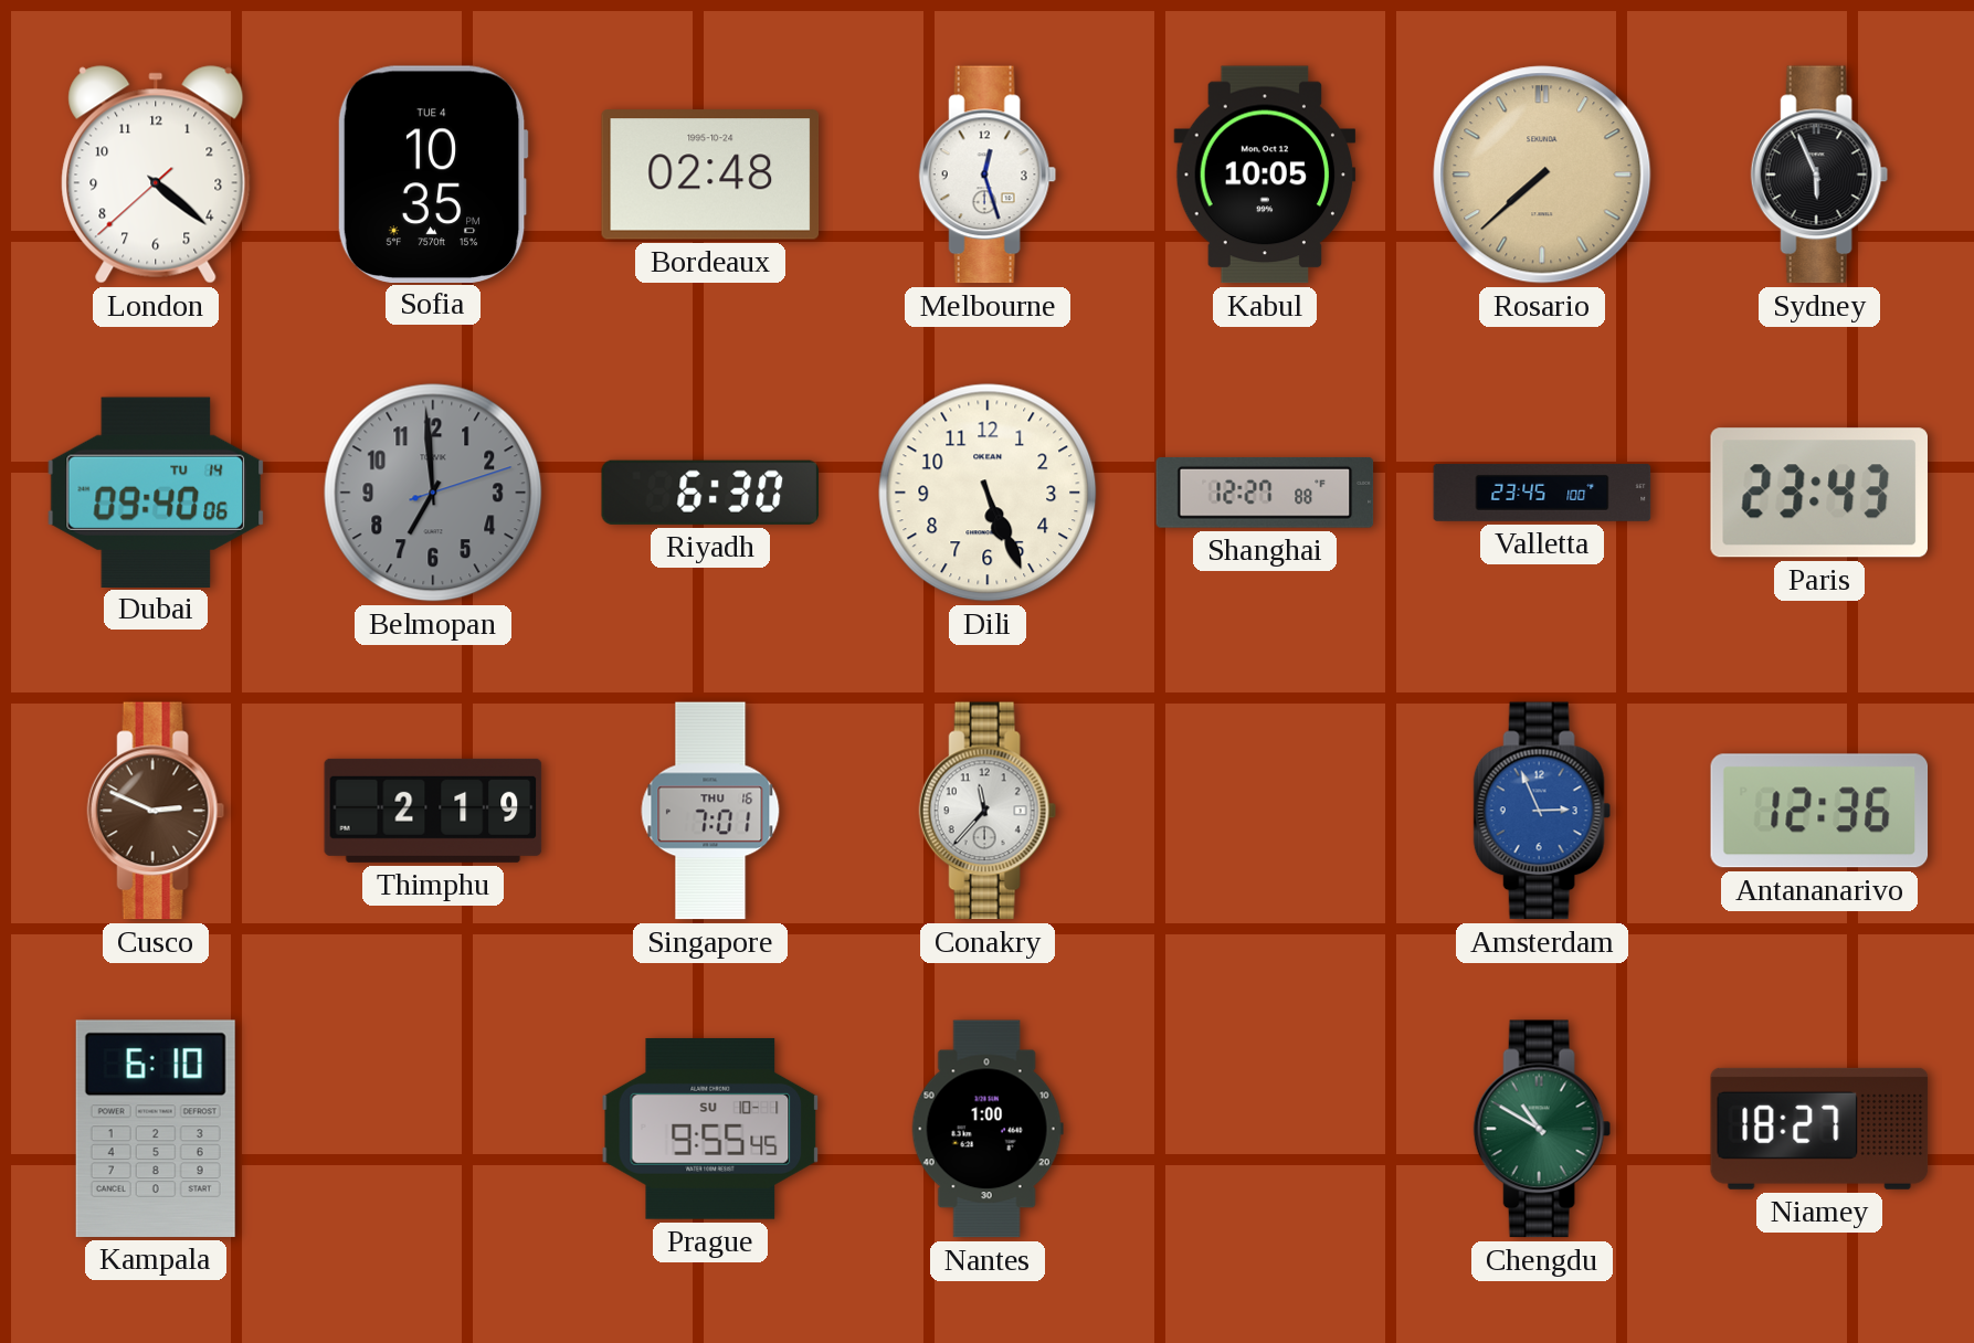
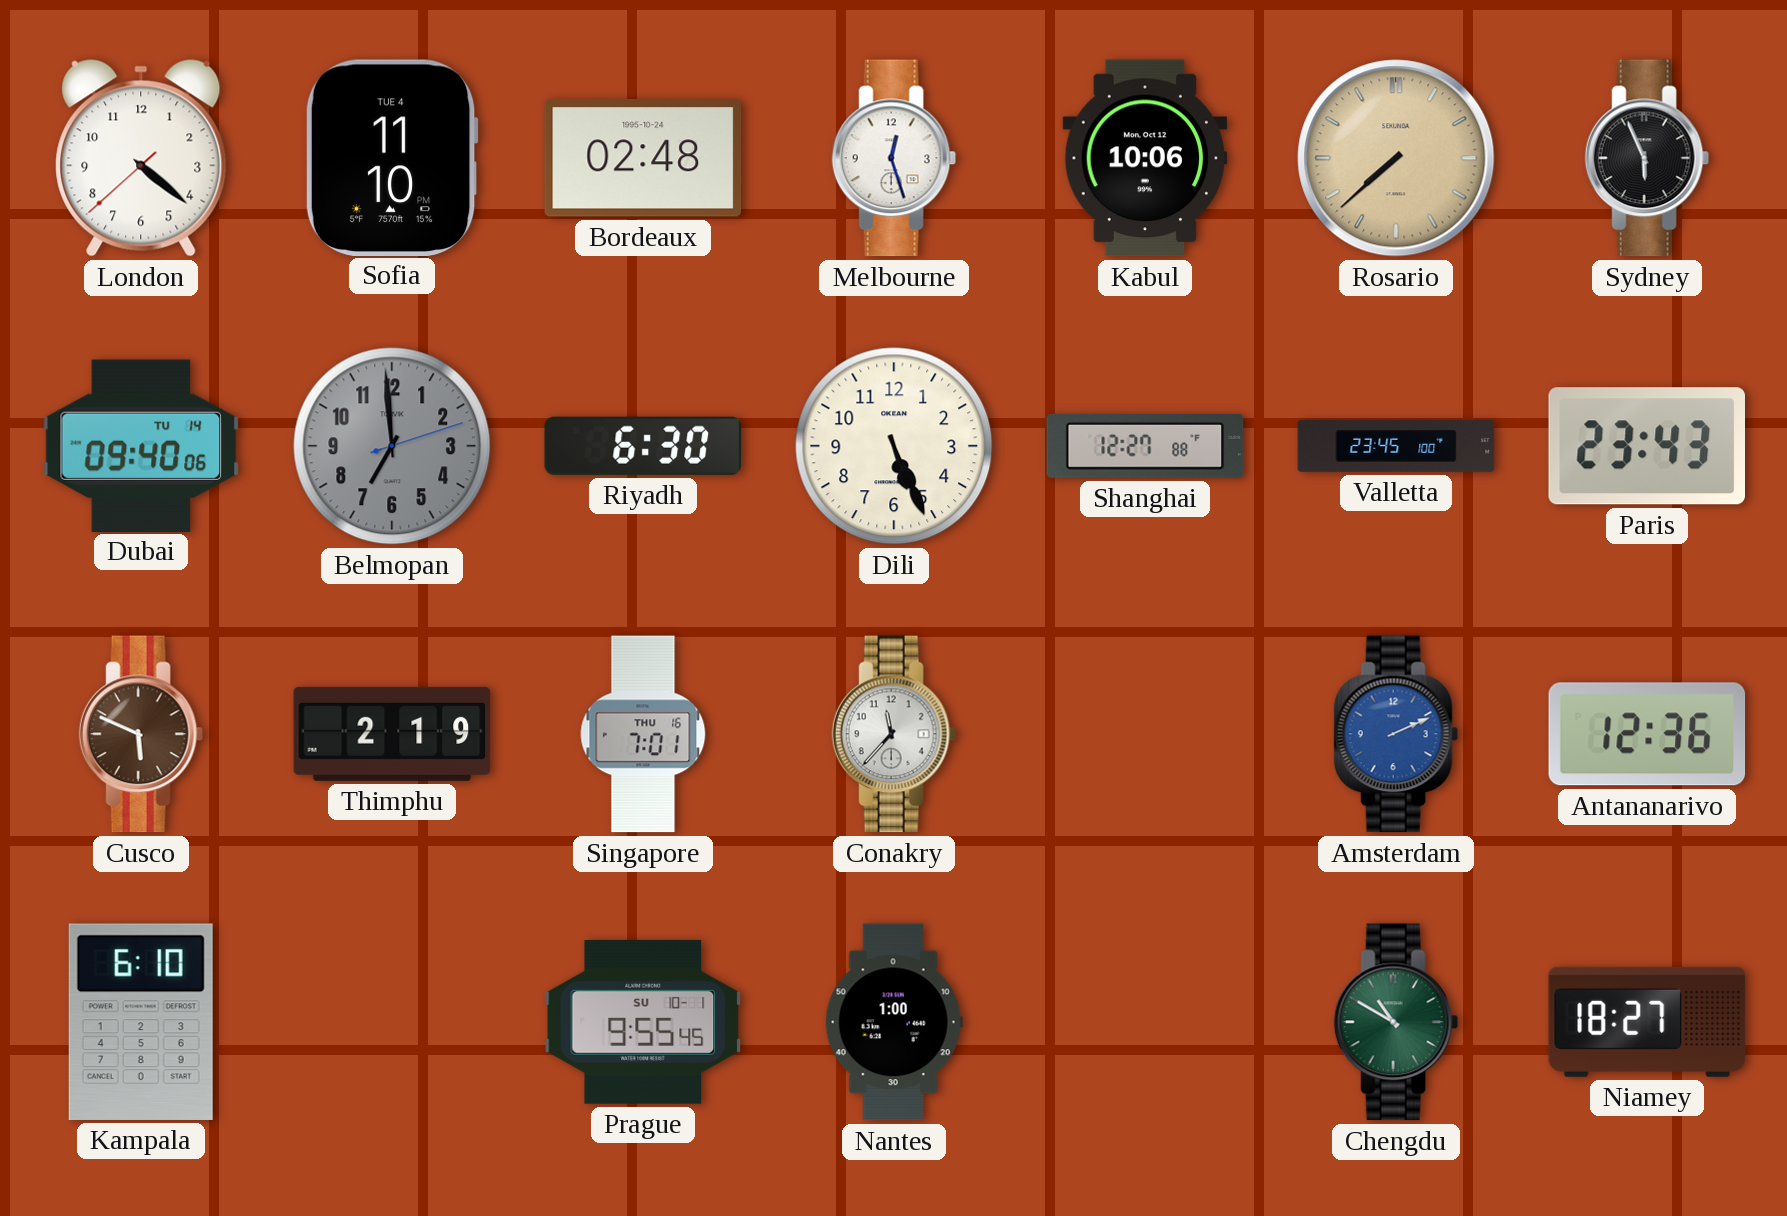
Sofia: 10:35 -> 11:10 (392, 157)
Kabul: 10:05 -> 10:06 (1145, 158)
Cusco: 2:49 -> 5:49 (141, 734)
Amsterdam: 2:56 -> 2:11 (1396, 734)
